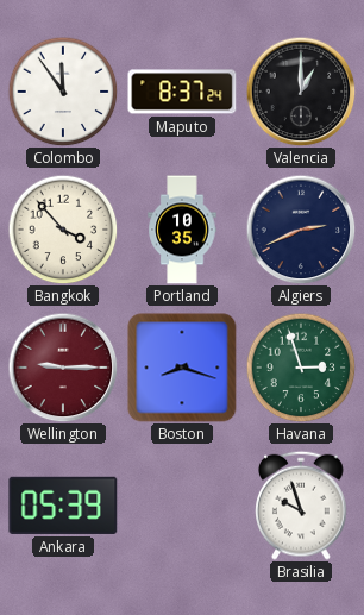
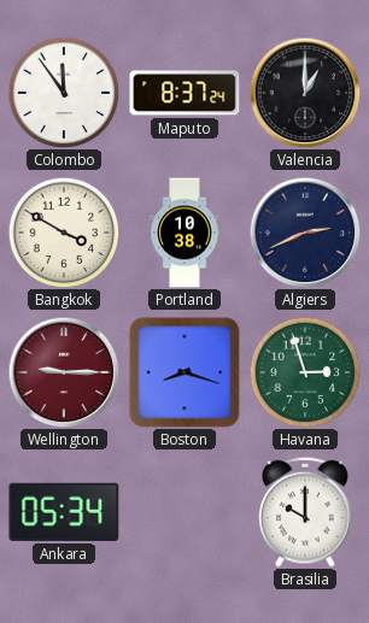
Bangkok: 3:53 -> 3:50 (64, 233)
Portland: 10:35 -> 10:38 (184, 233)
Ankara: 05:39 -> 05:34 (64, 512)
Brasilia: 9:57 -> 10:00 (305, 512)
